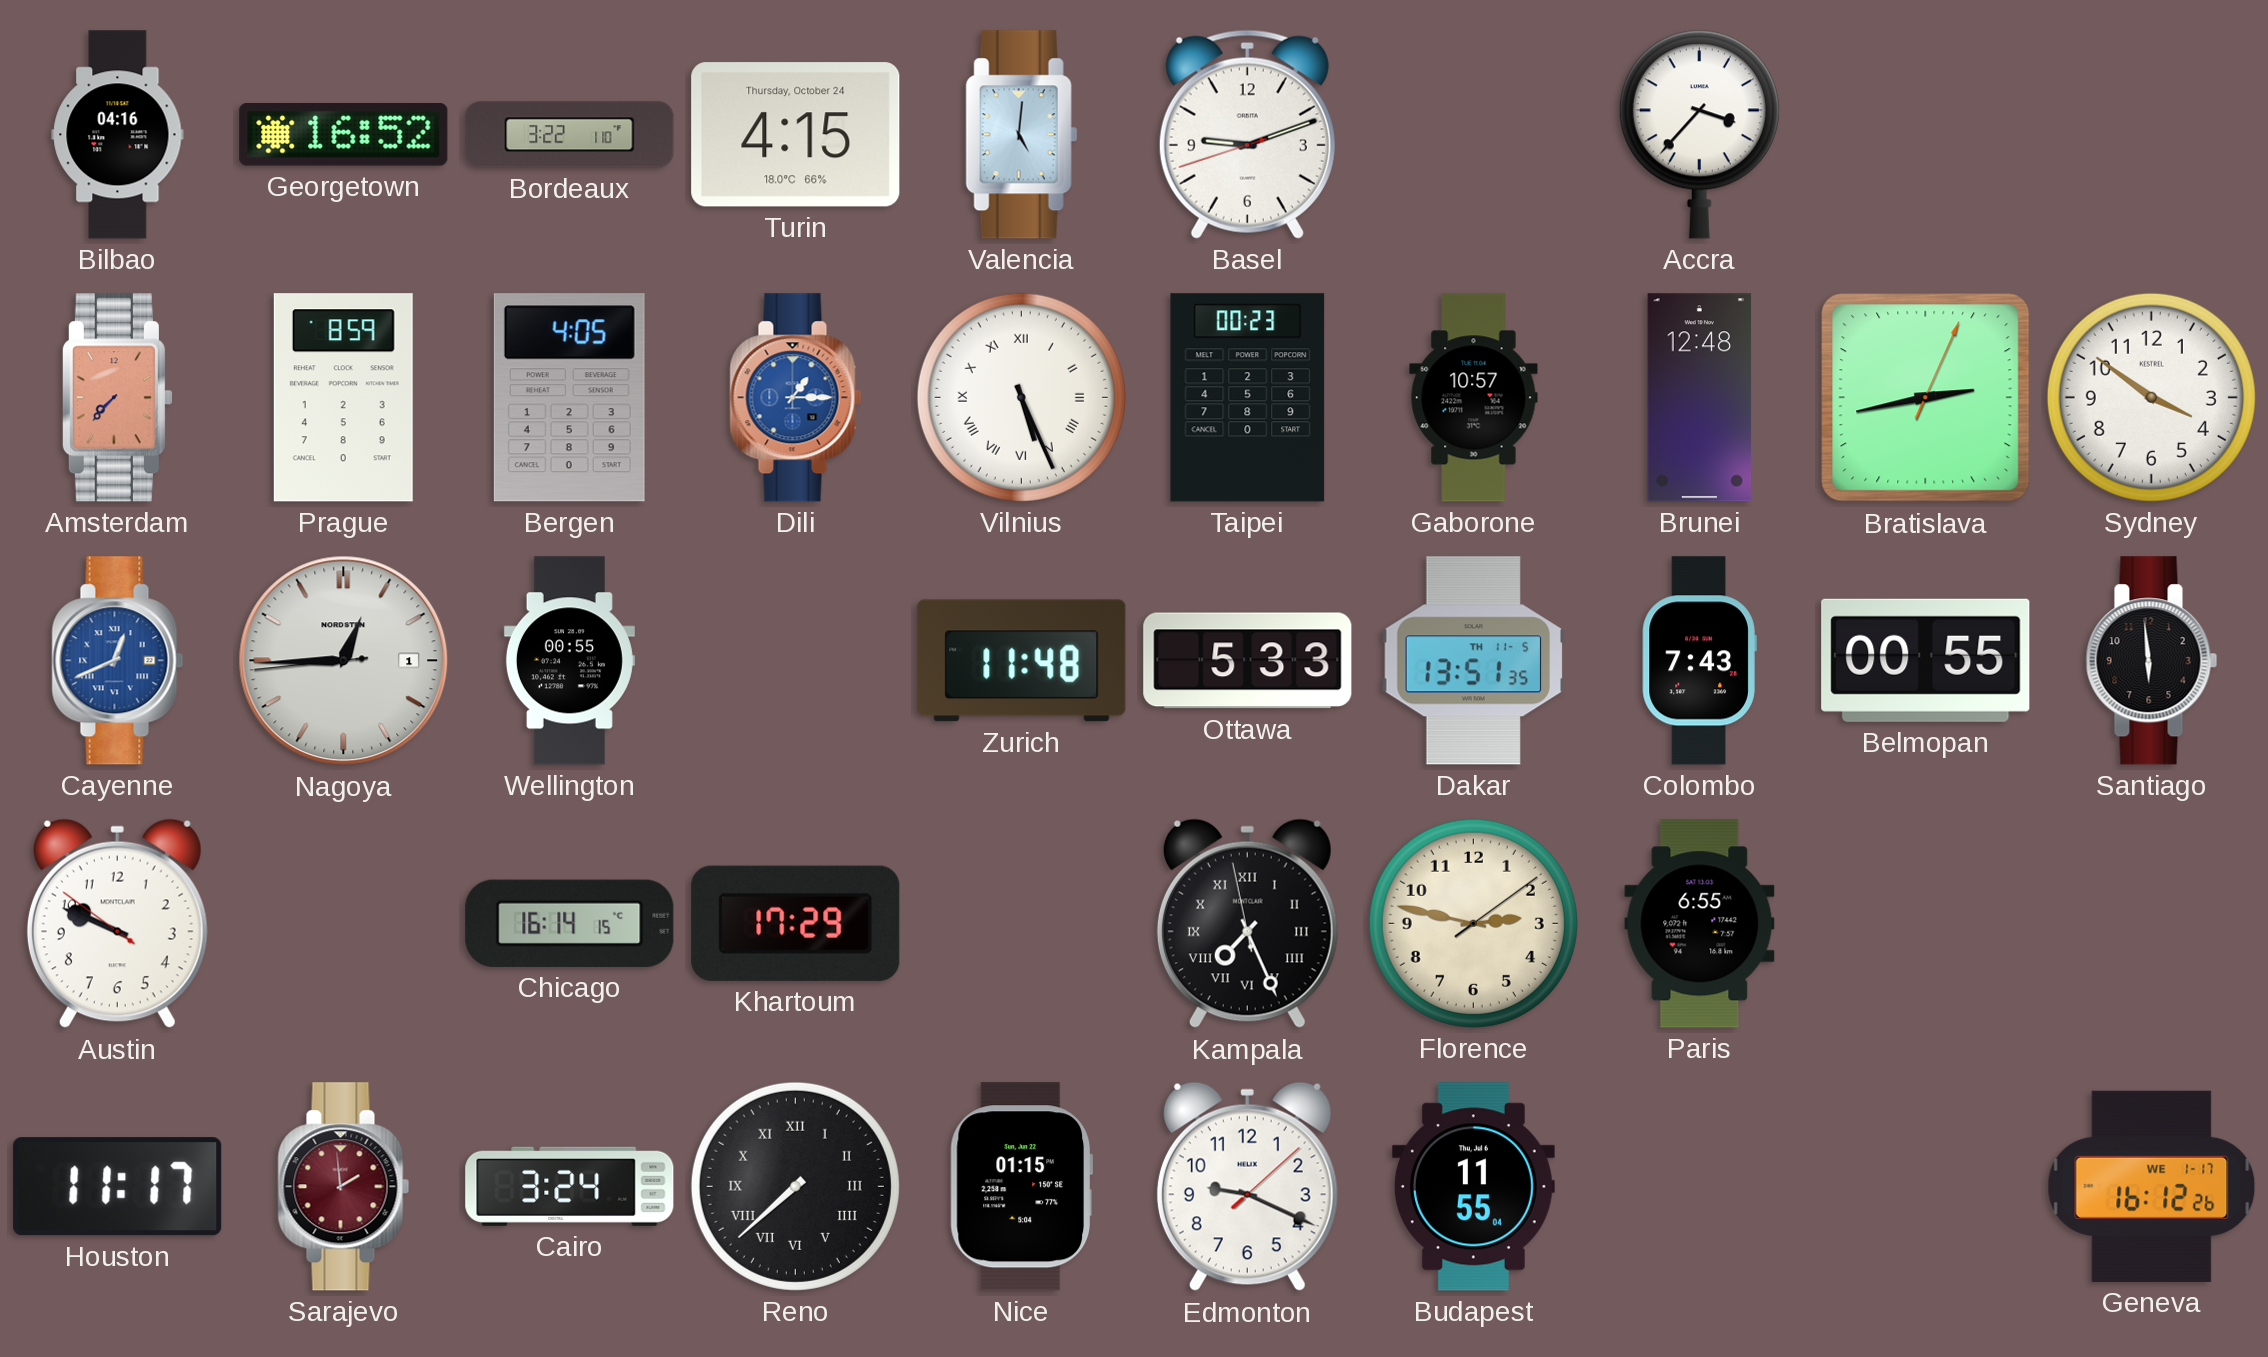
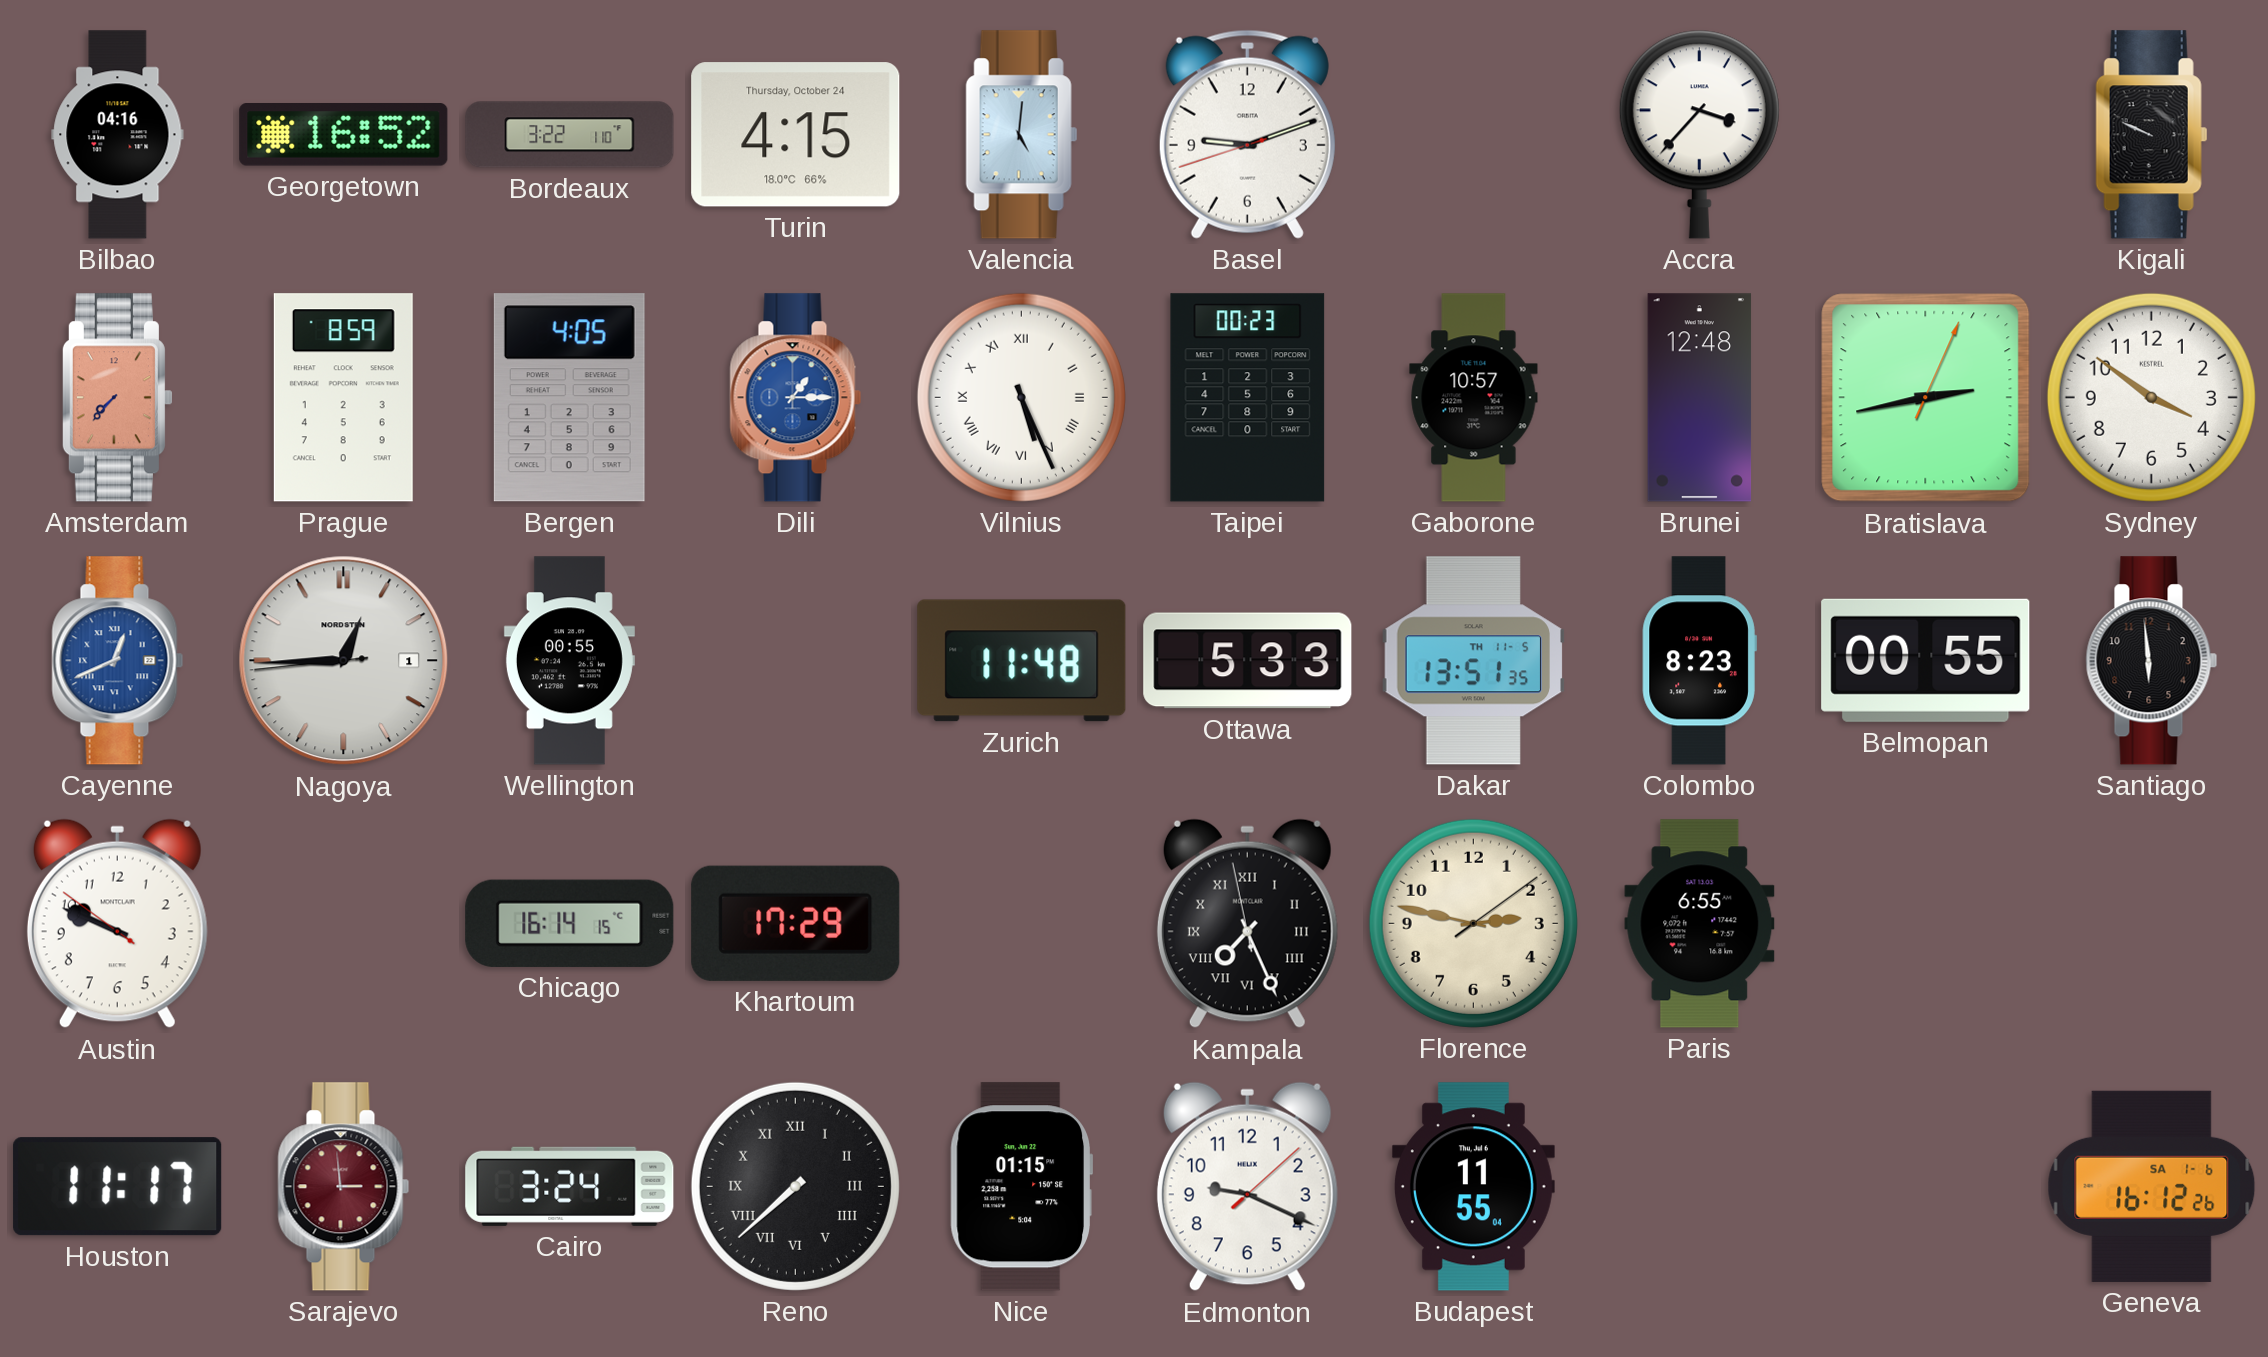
Kigali: none -> 9:49 (2152, 135)
Colombo: 7:43 -> 8:23 (1699, 661)
Sarajevo: 1:59 -> 2:59 (344, 1187)
Geneva date: WE 1-17 -> SA 1-6 (2152, 1186)
